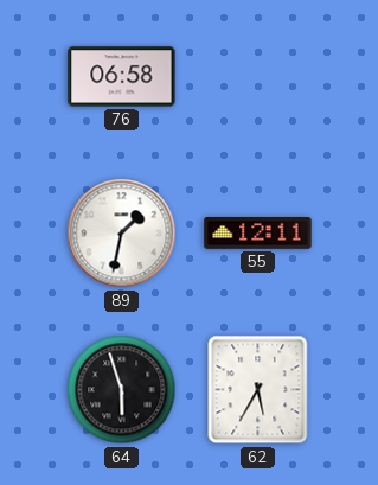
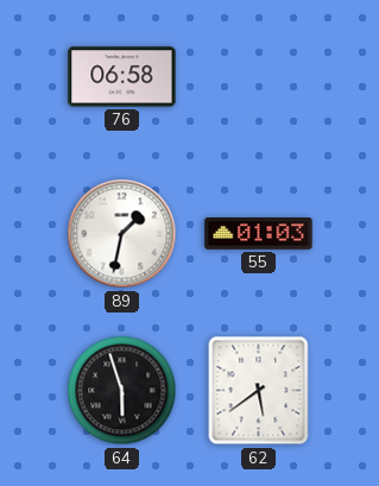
55: 12:11 -> 01:03 (259, 234)
62: 5:35 -> 5:39 (259, 391)
